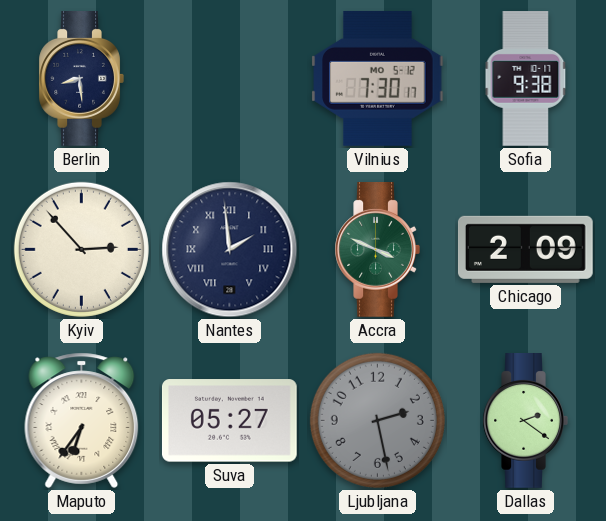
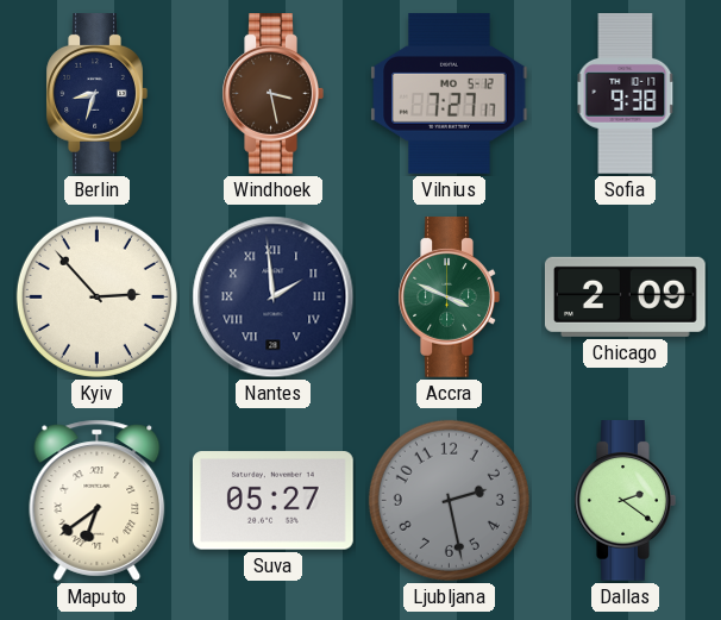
Berlin: 8:29 -> 8:33 (96, 94)
Windhoek: none -> 3:28 (272, 94)
Vilnius: 7:30 -> 7:27 (450, 93)
Maputo: 6:36 -> 6:39 (98, 500)
